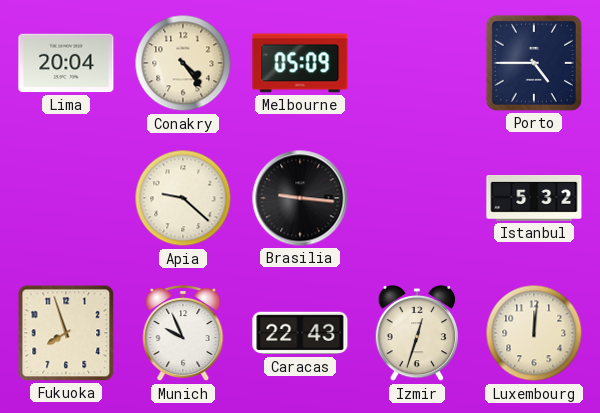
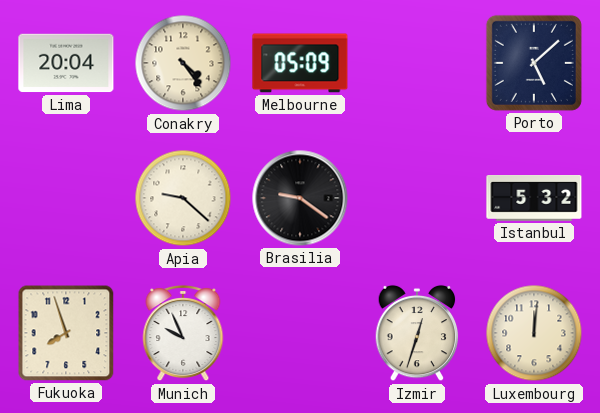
Porto: 4:45 -> 5:08 (534, 63)
Brasilia: 9:16 -> 9:21 (300, 198)
Caracas: 22:43 -> none (300, 333)
